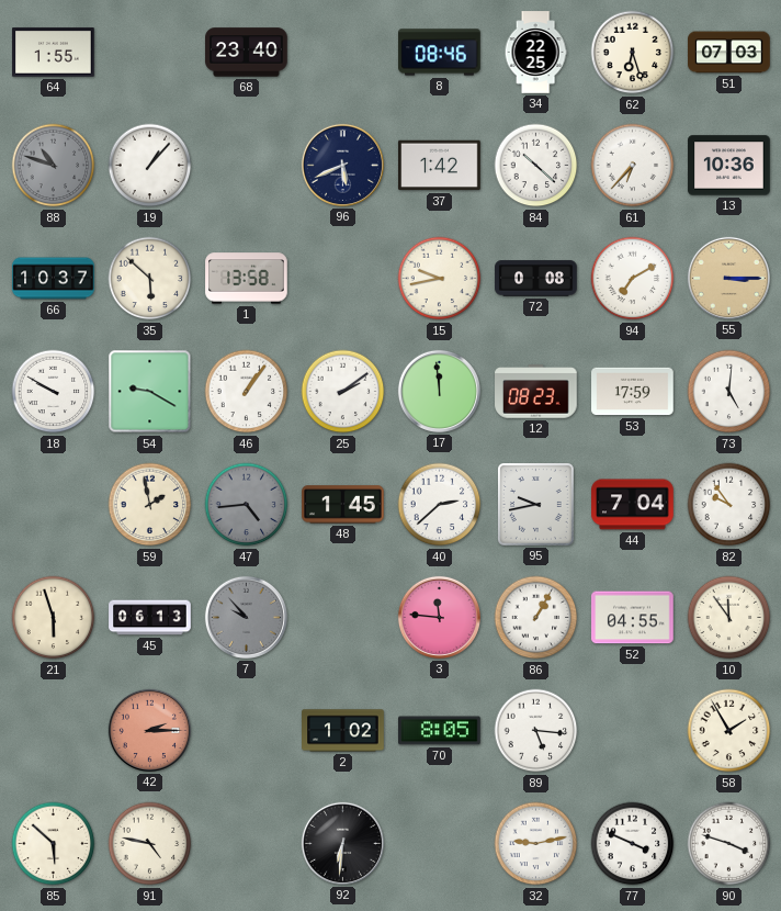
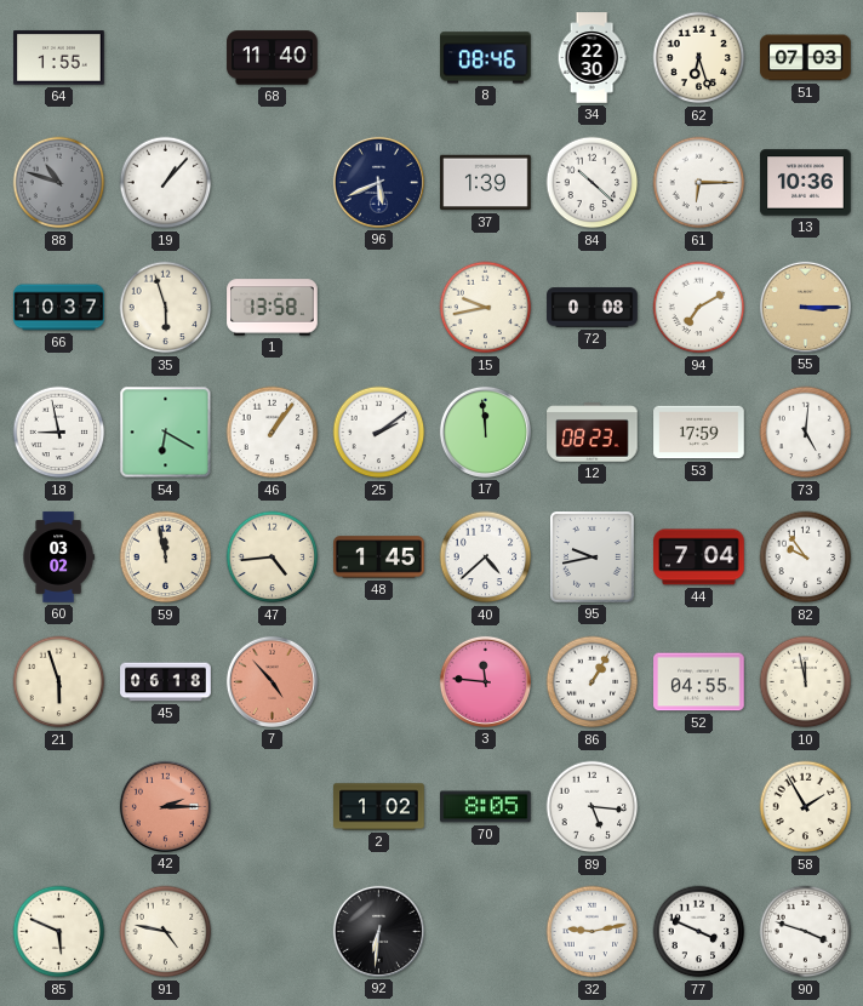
68: 23:40 -> 11:40 (273, 58)
34: 22:25 -> 22:30 (591, 58)
37: 1:42 -> 1:39 (486, 183)
61: 6:37 -> 6:15 (699, 183)
35: 5:52 -> 5:57 (166, 308)
18: 9:50 -> 8:58 (59, 433)
54: 9:20 -> 6:20 (166, 433)
60: none -> 03:02 (58, 558)
59: 1:58 -> 11:58 (166, 558)
47 dial: grey -> cream (273, 558)
40: 2:38 -> 4:38 (486, 558)
45: 06:13 -> 06:18 (166, 682)
7: 9:53 -> 4:53 (272, 681)
7 dial: grey -> salmon (272, 681)
10: 11:54 -> 11:58 (806, 682)
85: 5:52 -> 5:49 (59, 932)
